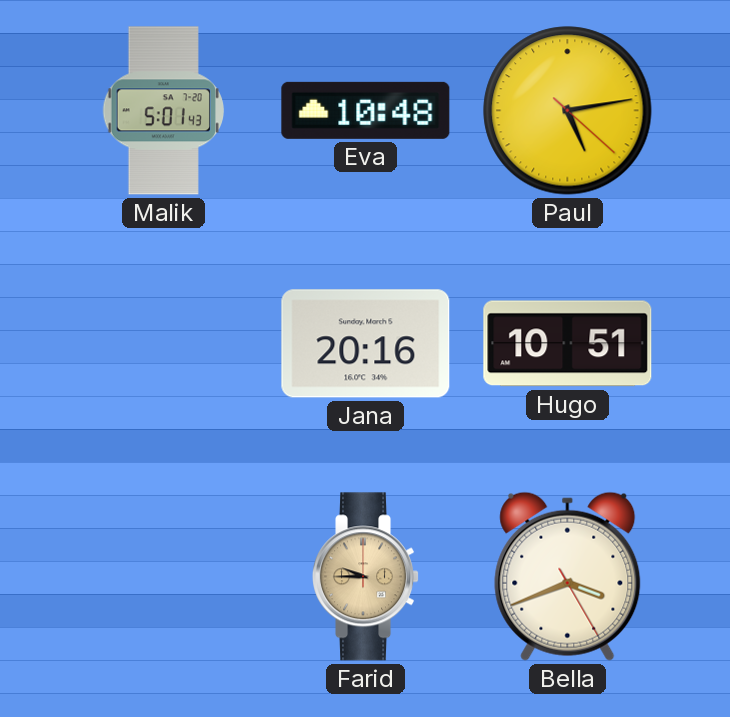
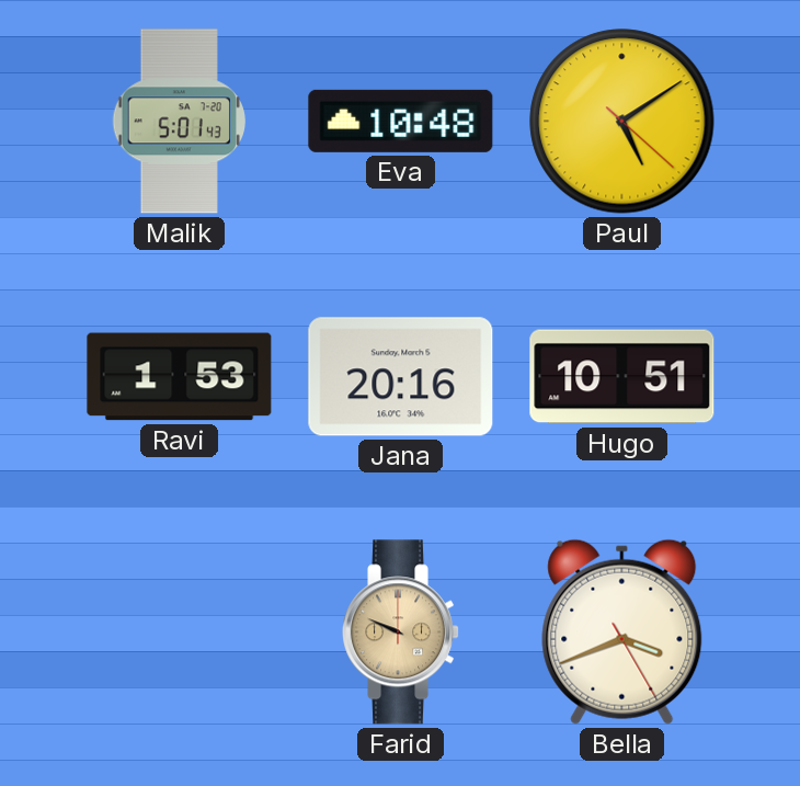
Paul: 5:13 -> 5:09 (622, 122)
Ravi: none -> 1:53 (180, 377)
Farid: 9:45 -> 9:49 (401, 633)
